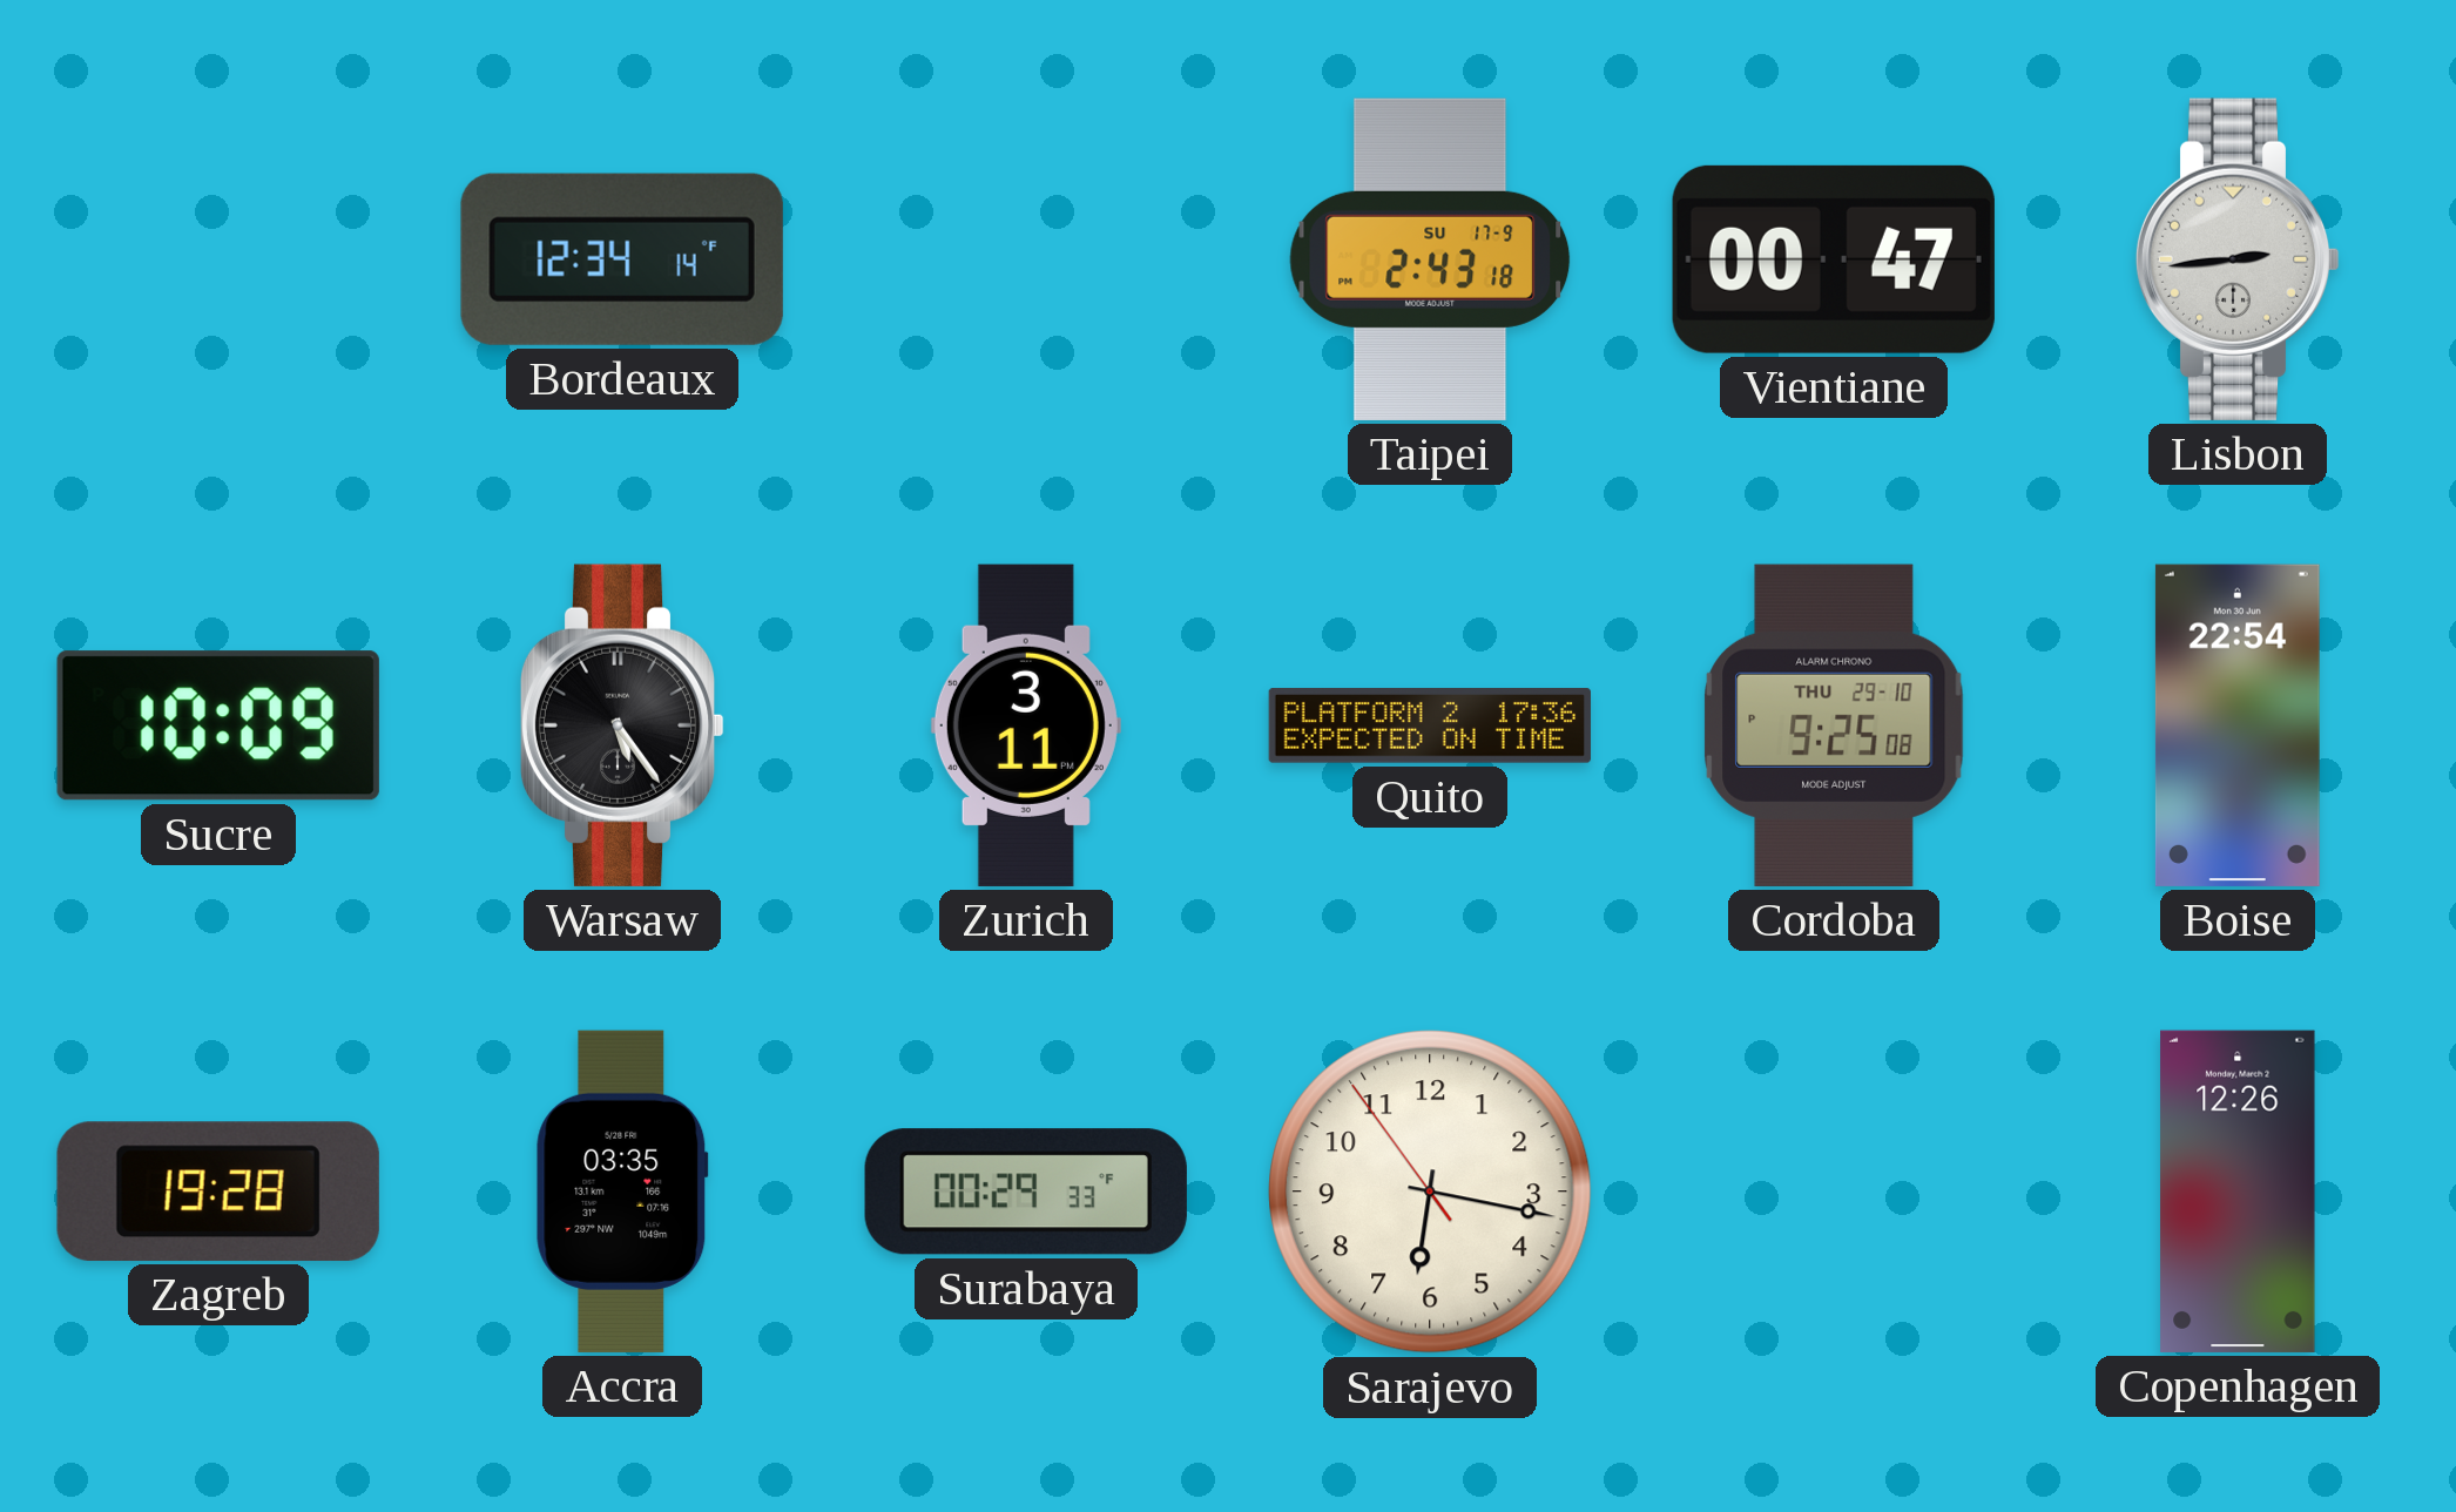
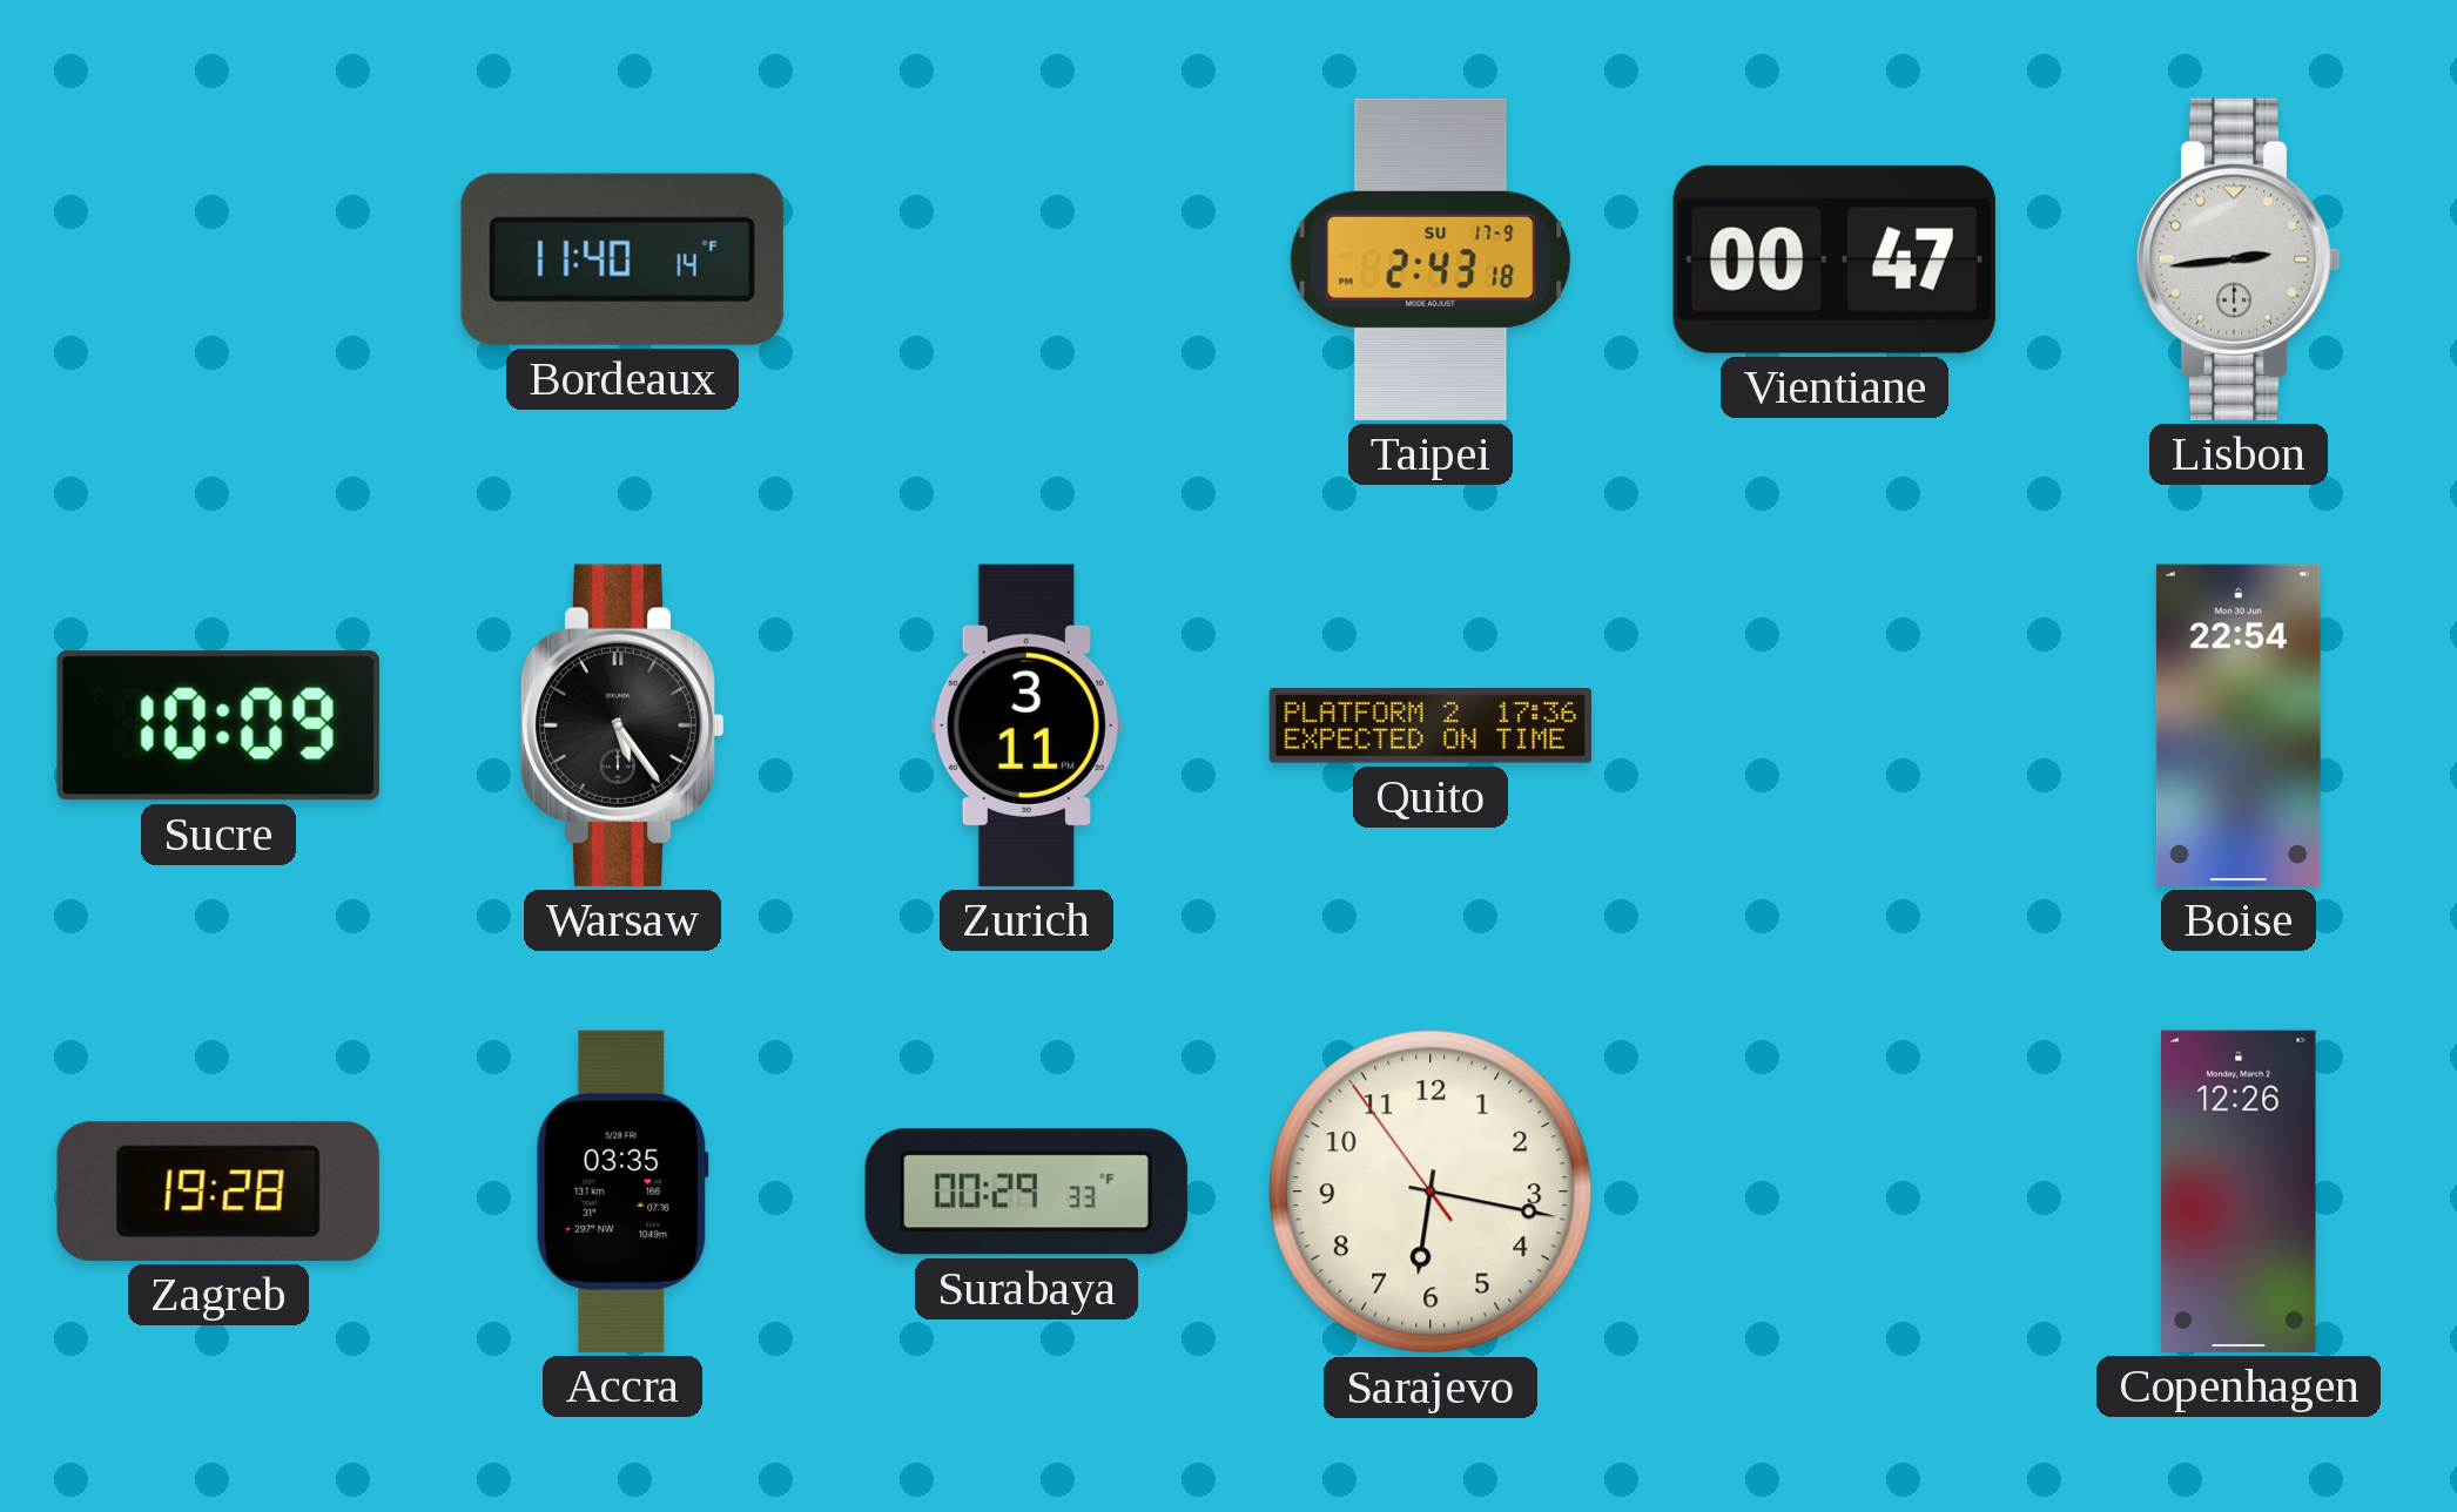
Bordeaux: 12:34 -> 11:40 (622, 259)
Cordoba: 9:25 -> none (1834, 725)
